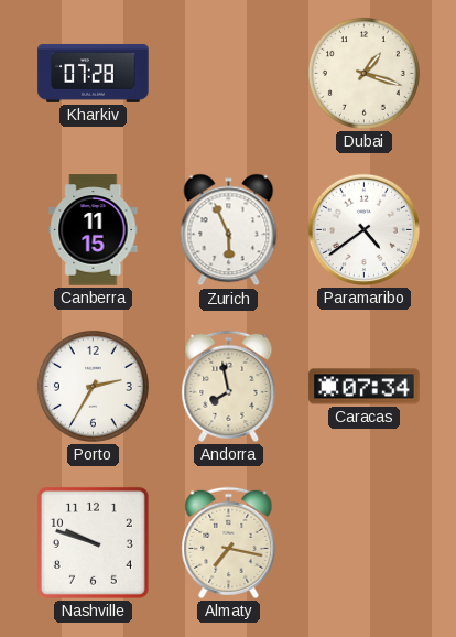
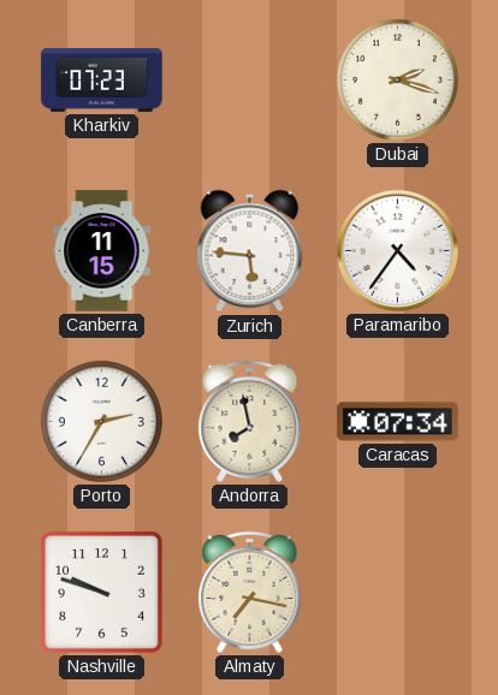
Kharkiv: 07:28 -> 07:23 (102, 79)
Dubai: 1:18 -> 2:18 (397, 79)
Zurich: 5:56 -> 5:46 (250, 251)
Paramaribo: 4:39 -> 4:36 (397, 250)
